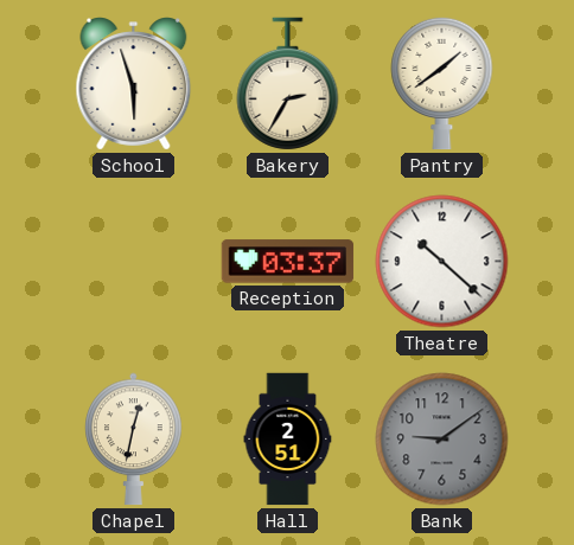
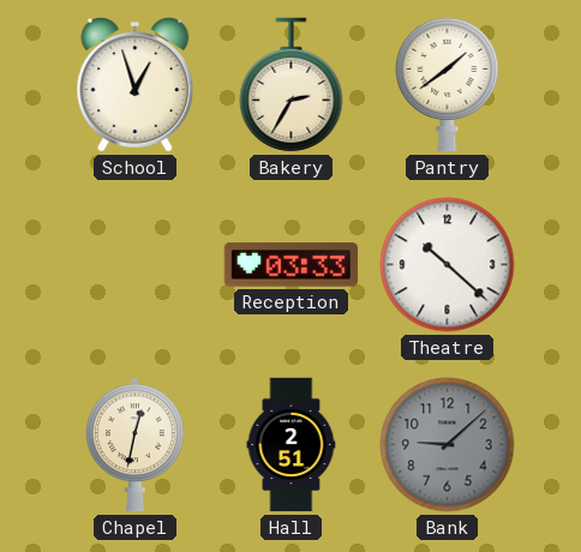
School: 5:57 -> 12:57 (136, 85)
Reception: 03:37 -> 03:33 (292, 265)
Bank: 9:09 -> 9:08 (448, 445)
